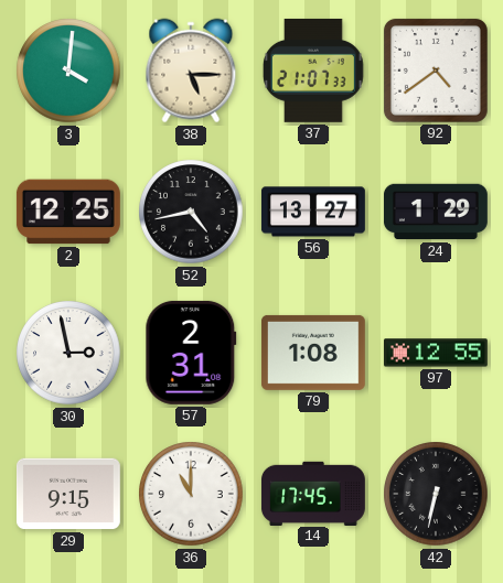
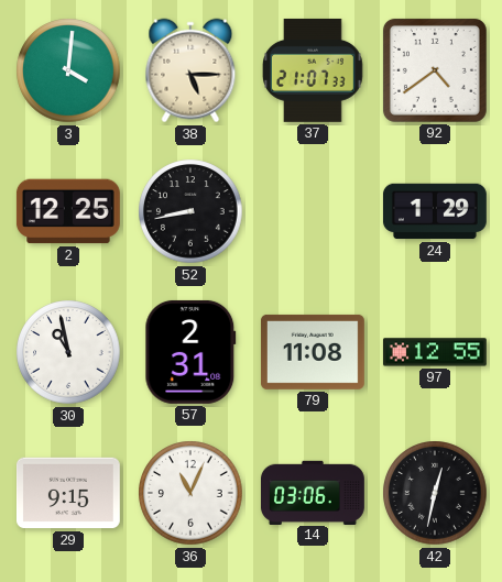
52: 4:43 -> 8:43 (190, 211)
56: 13:27 -> none (313, 212)
30: 2:58 -> 10:58 (68, 352)
79: 1:08 -> 11:08 (313, 352)
36: 11:00 -> 11:04 (190, 493)
14: 17:45 -> 03:06 (313, 492)
42: 6:32 -> 12:32 (435, 493)
